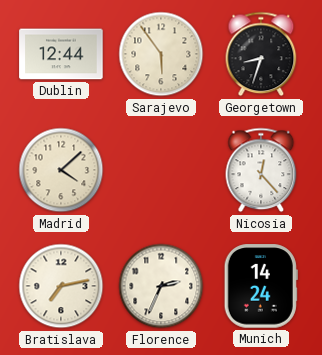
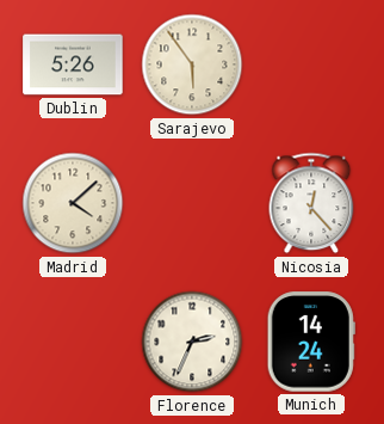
Dublin: 12:44 -> 5:26 (73, 64)
Georgetown: 8:33 -> none (261, 54)
Bratislava: 7:13 -> none (61, 286)
